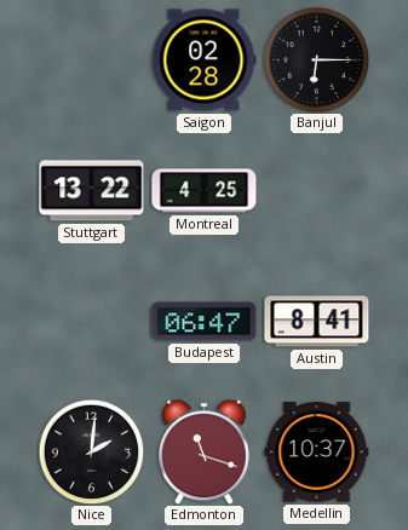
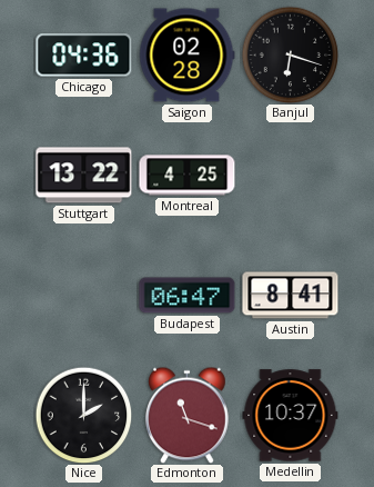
Chicago: none -> 04:36 (84, 56)
Banjul: 6:15 -> 6:18 (290, 54)
Nice: 2:01 -> 2:00 (83, 415)
